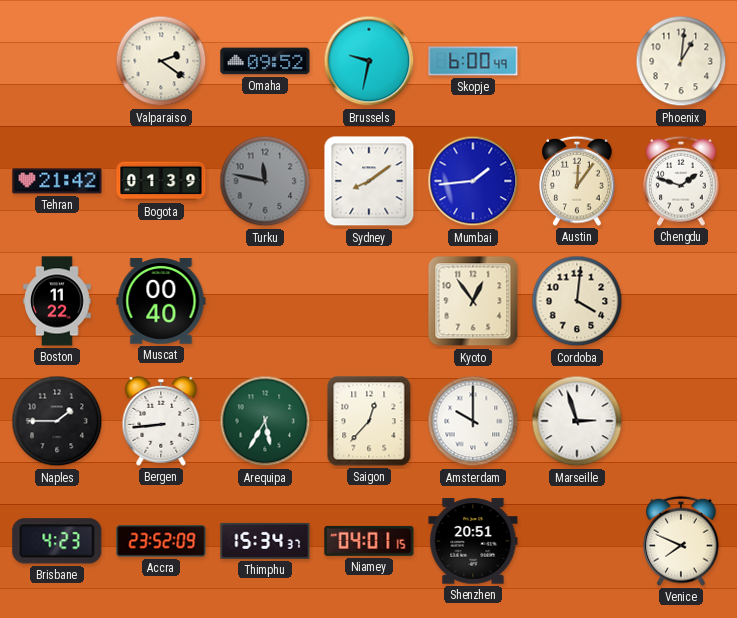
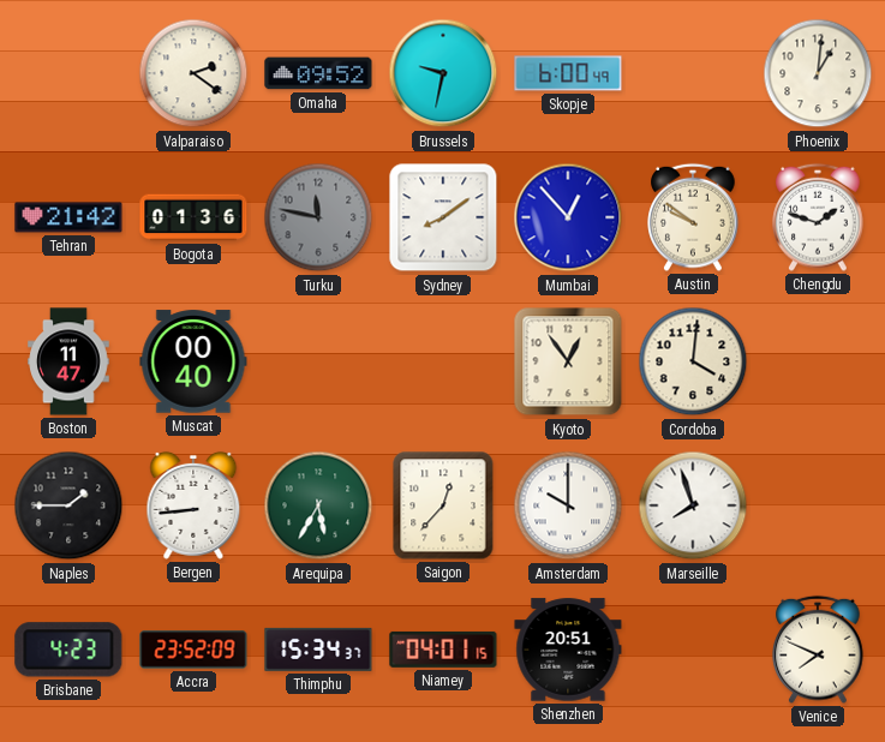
Bogota: 01:39 -> 01:36 (193, 217)
Mumbai: 1:44 -> 12:53 (568, 217)
Austin: 12:06 -> 9:51 (693, 217)
Boston: 11:22 -> 11:47 (68, 361)
Marseille: 2:57 -> 7:57 (693, 505)
